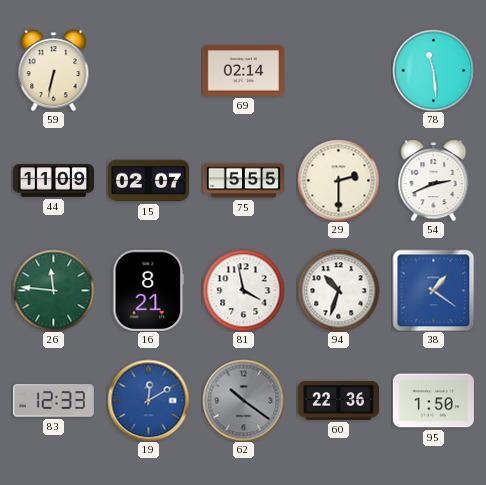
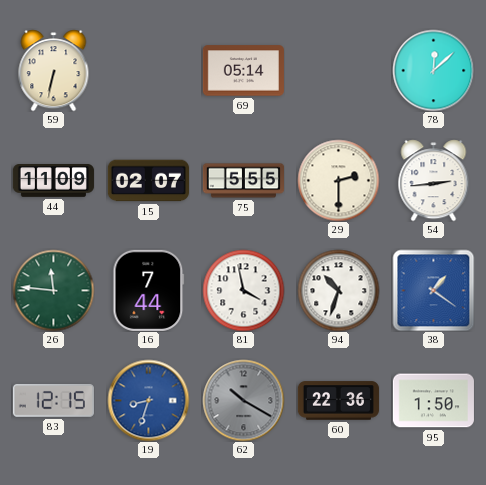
69: 02:14 -> 05:14 (243, 71)
78: 11:29 -> 12:08 (433, 70)
54: 2:41 -> 2:44 (434, 180)
16: 8:21 -> 7:44 (149, 290)
83: 12:33 -> 12:15 (53, 401)
19: 12:10 -> 8:33 (148, 400)
62: 10:21 -> 10:20 (243, 400)
